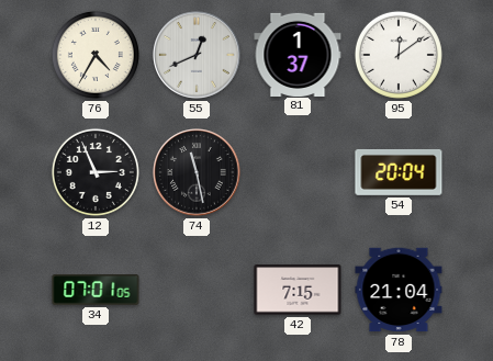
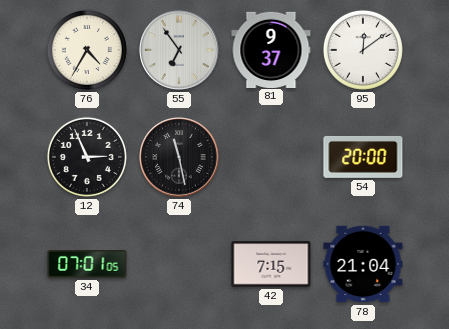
55: 12:41 -> 6:54 (179, 50)
81: 1:37 -> 9:37 (271, 49)
54: 20:04 -> 20:00 (363, 157)
